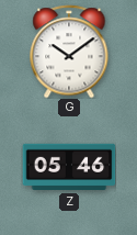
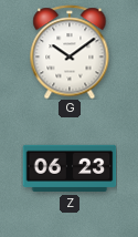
Z: 05:46 -> 06:23 (70, 168)
